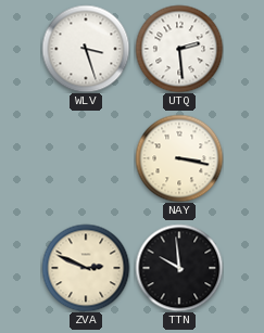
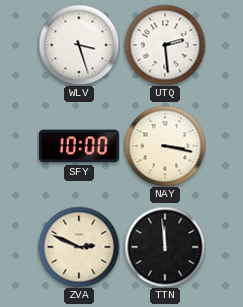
SFY: none -> 10:00 (79, 146)
TTN: 9:59 -> 11:59 (165, 247)
